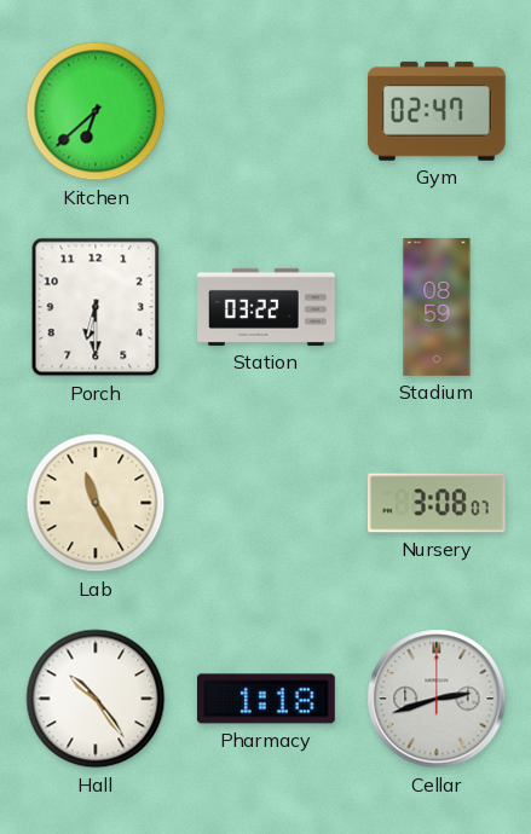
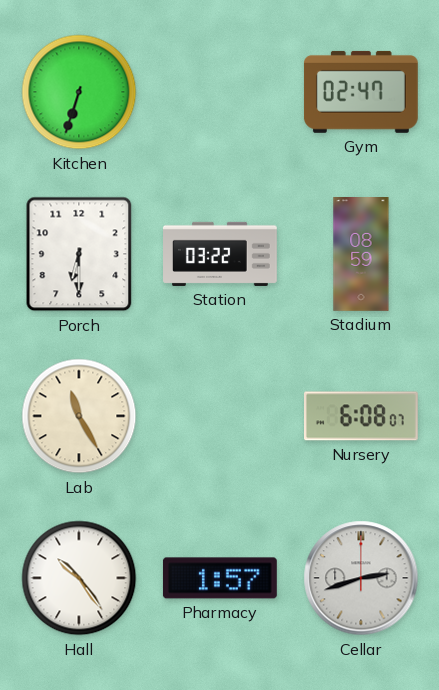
Kitchen: 6:38 -> 6:33 (79, 92)
Nursery: 3:08 -> 6:08 (362, 416)
Pharmacy: 1:18 -> 1:57 (220, 578)
